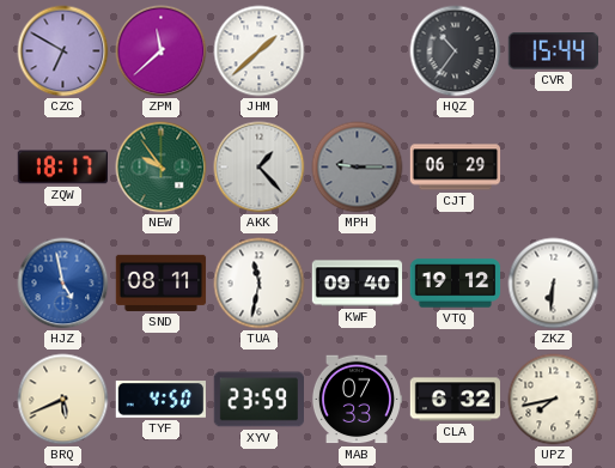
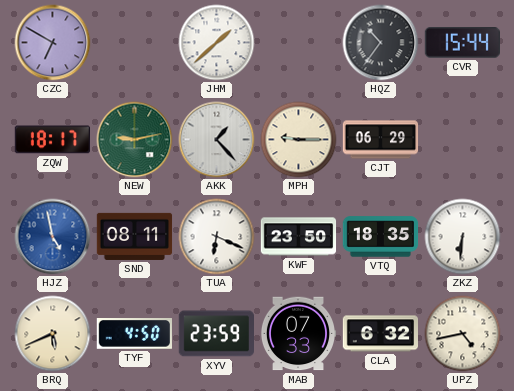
ZPM: 11:38 -> none (162, 51)
NEW: 9:54 -> 9:13 (135, 140)
MPH dial: grey -> cream (299, 140)
TUA: 11:32 -> 6:19 (217, 237)
KWF: 09:40 -> 23:50 (299, 237)
VTQ: 19:12 -> 18:35 (381, 237)
UPZ: 7:43 -> 4:43 (463, 334)
